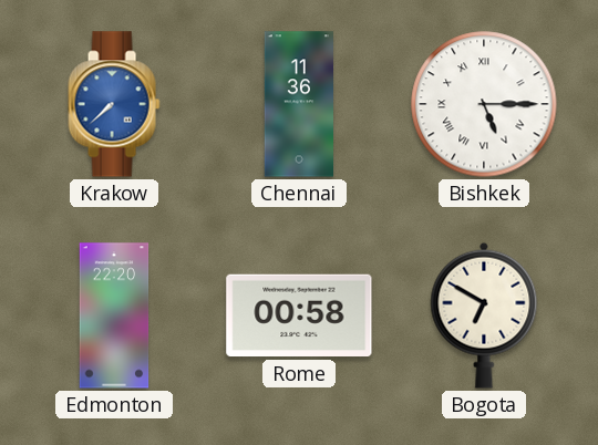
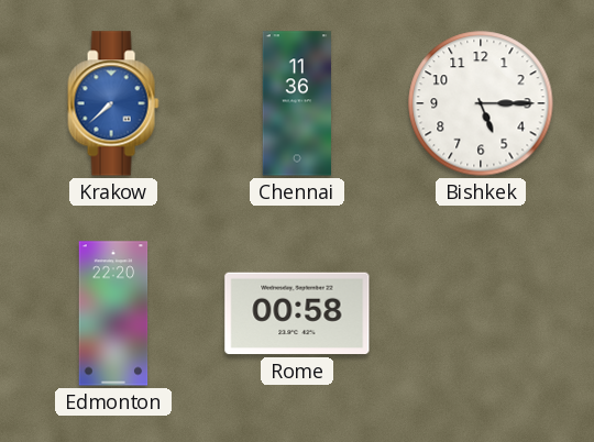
Bishkek numerals: Roman -> Arabic (481, 103)
Bogota: 6:50 -> none (484, 315)
